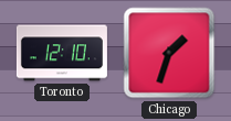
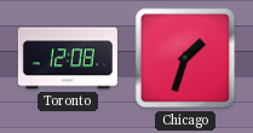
Toronto: 12:10 -> 12:08 (68, 58)
